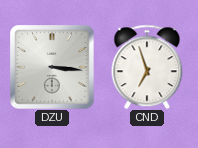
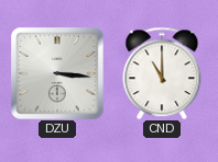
CND: 6:57 -> 11:00 (162, 73)
